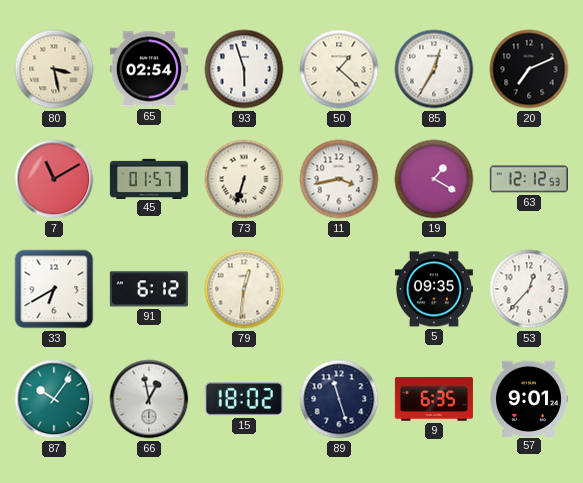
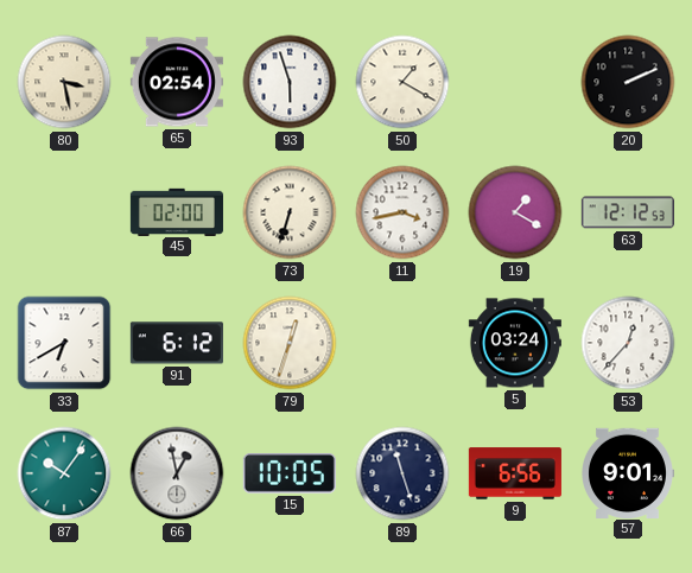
50: 1:22 -> 1:20 (402, 82)
85: 12:35 -> none (434, 69)
20: 7:11 -> 2:11 (628, 82)
7: 11:10 -> none (54, 179)
45: 01:57 -> 02:00 (177, 211)
79: 12:31 -> 12:33 (290, 343)
5: 09:35 -> 03:24 (515, 343)
15: 18:02 -> 10:05 (290, 475)
9: 6:35 -> 6:56 (515, 473)
